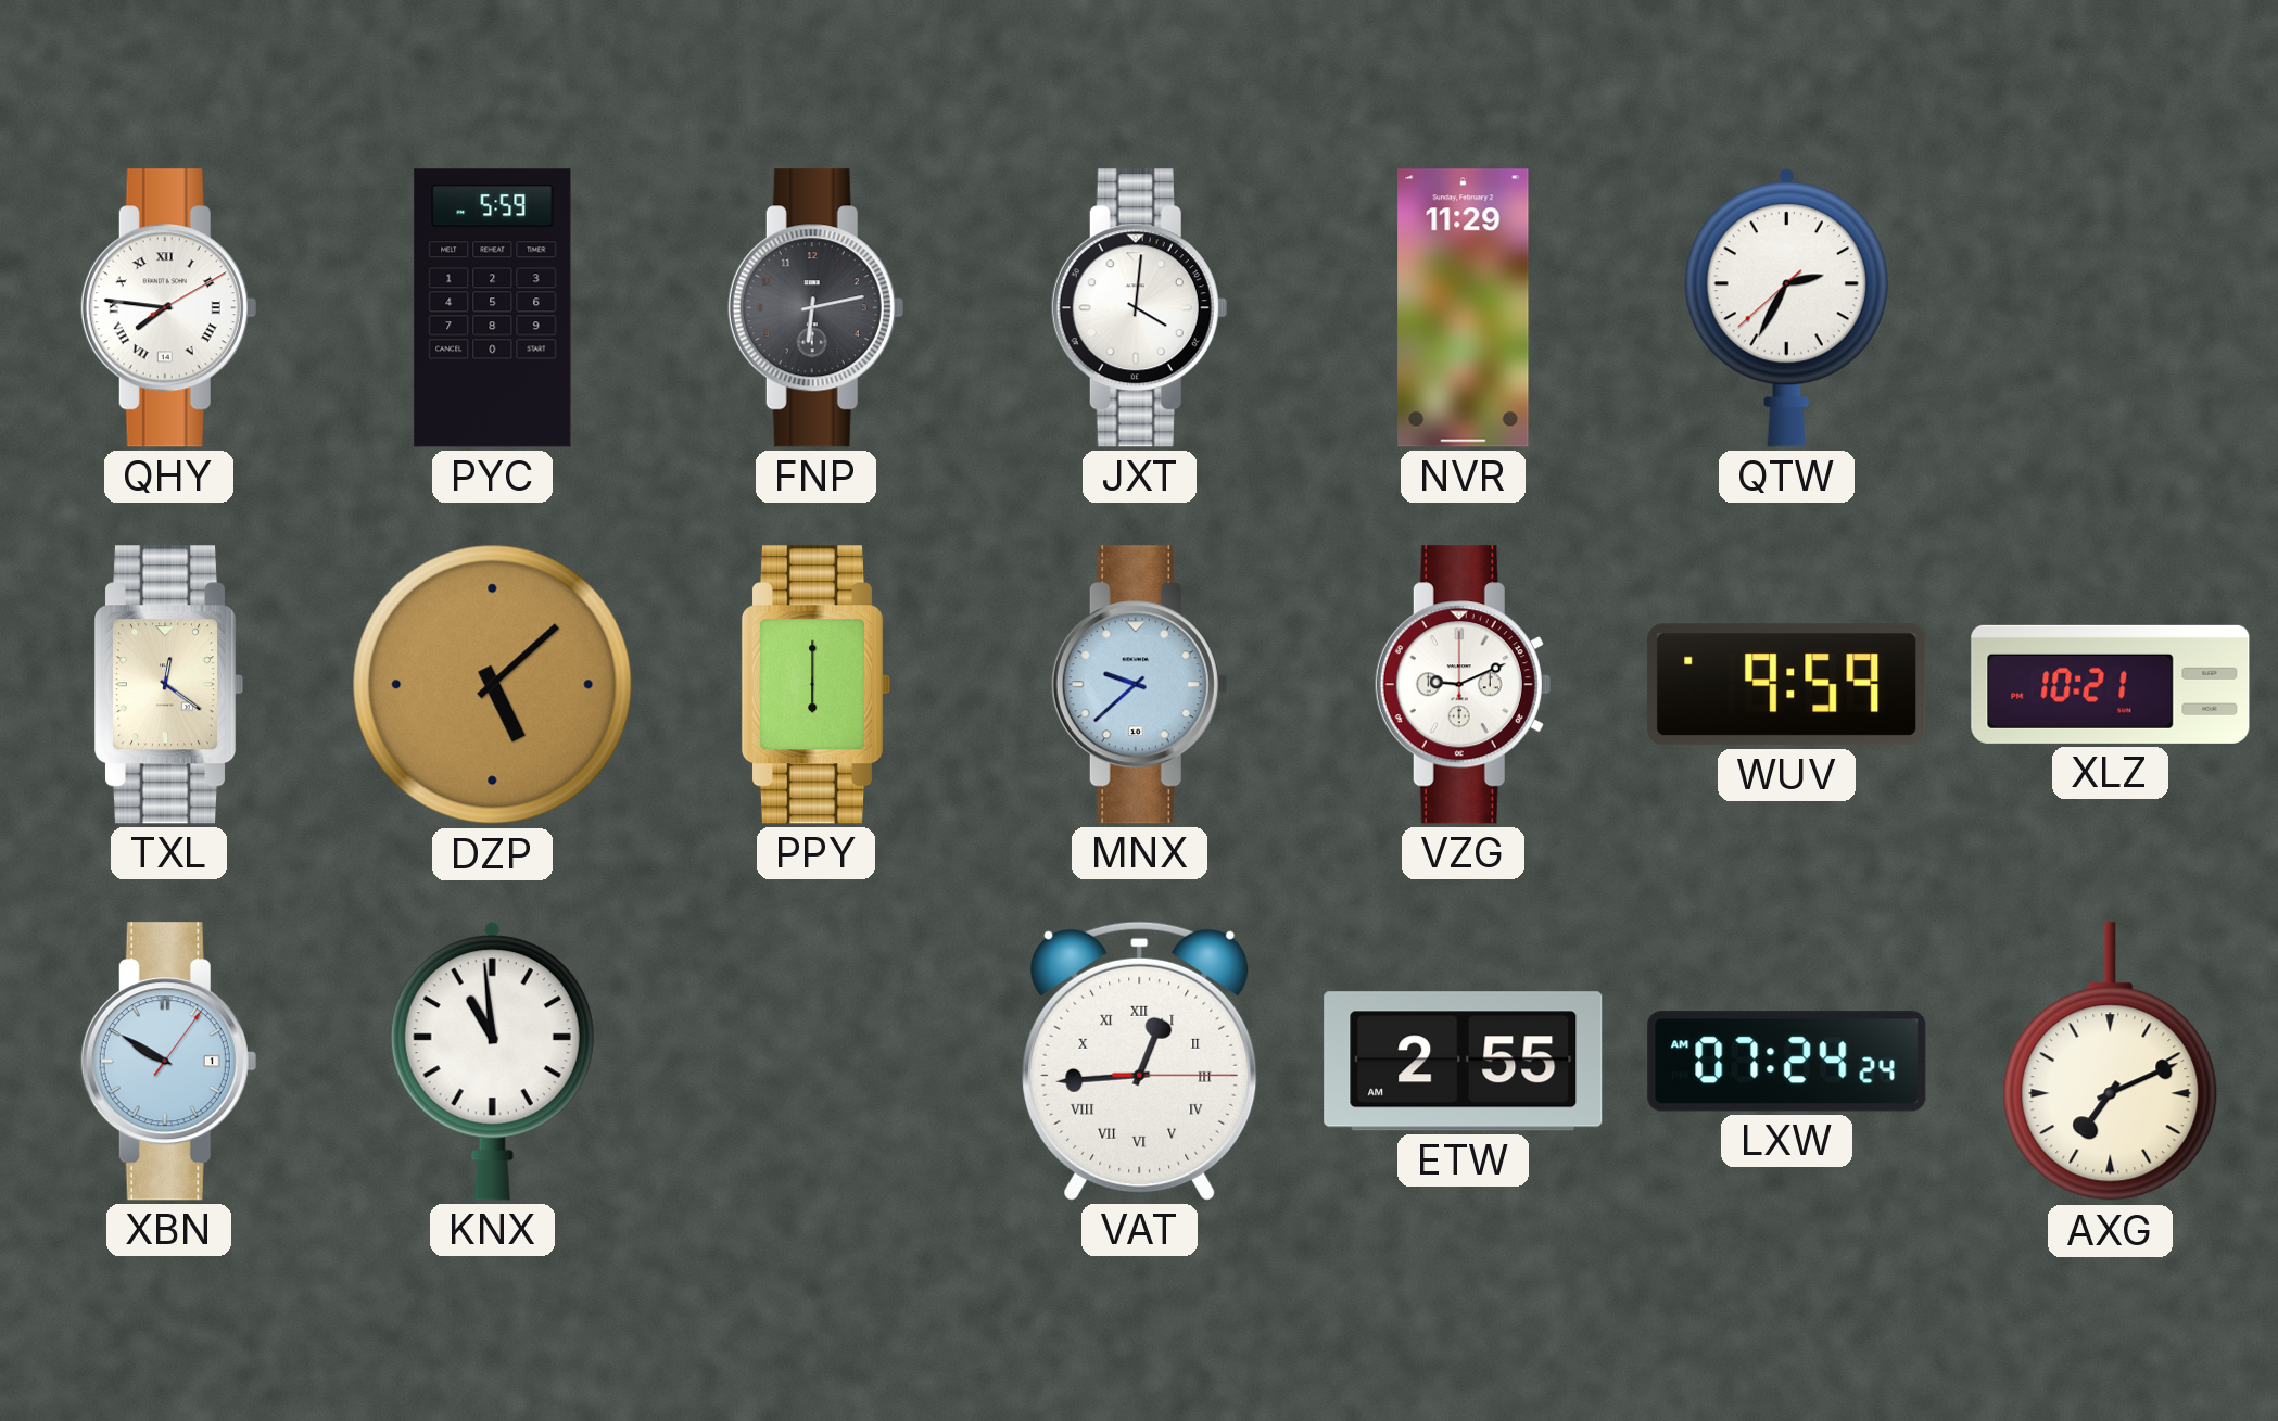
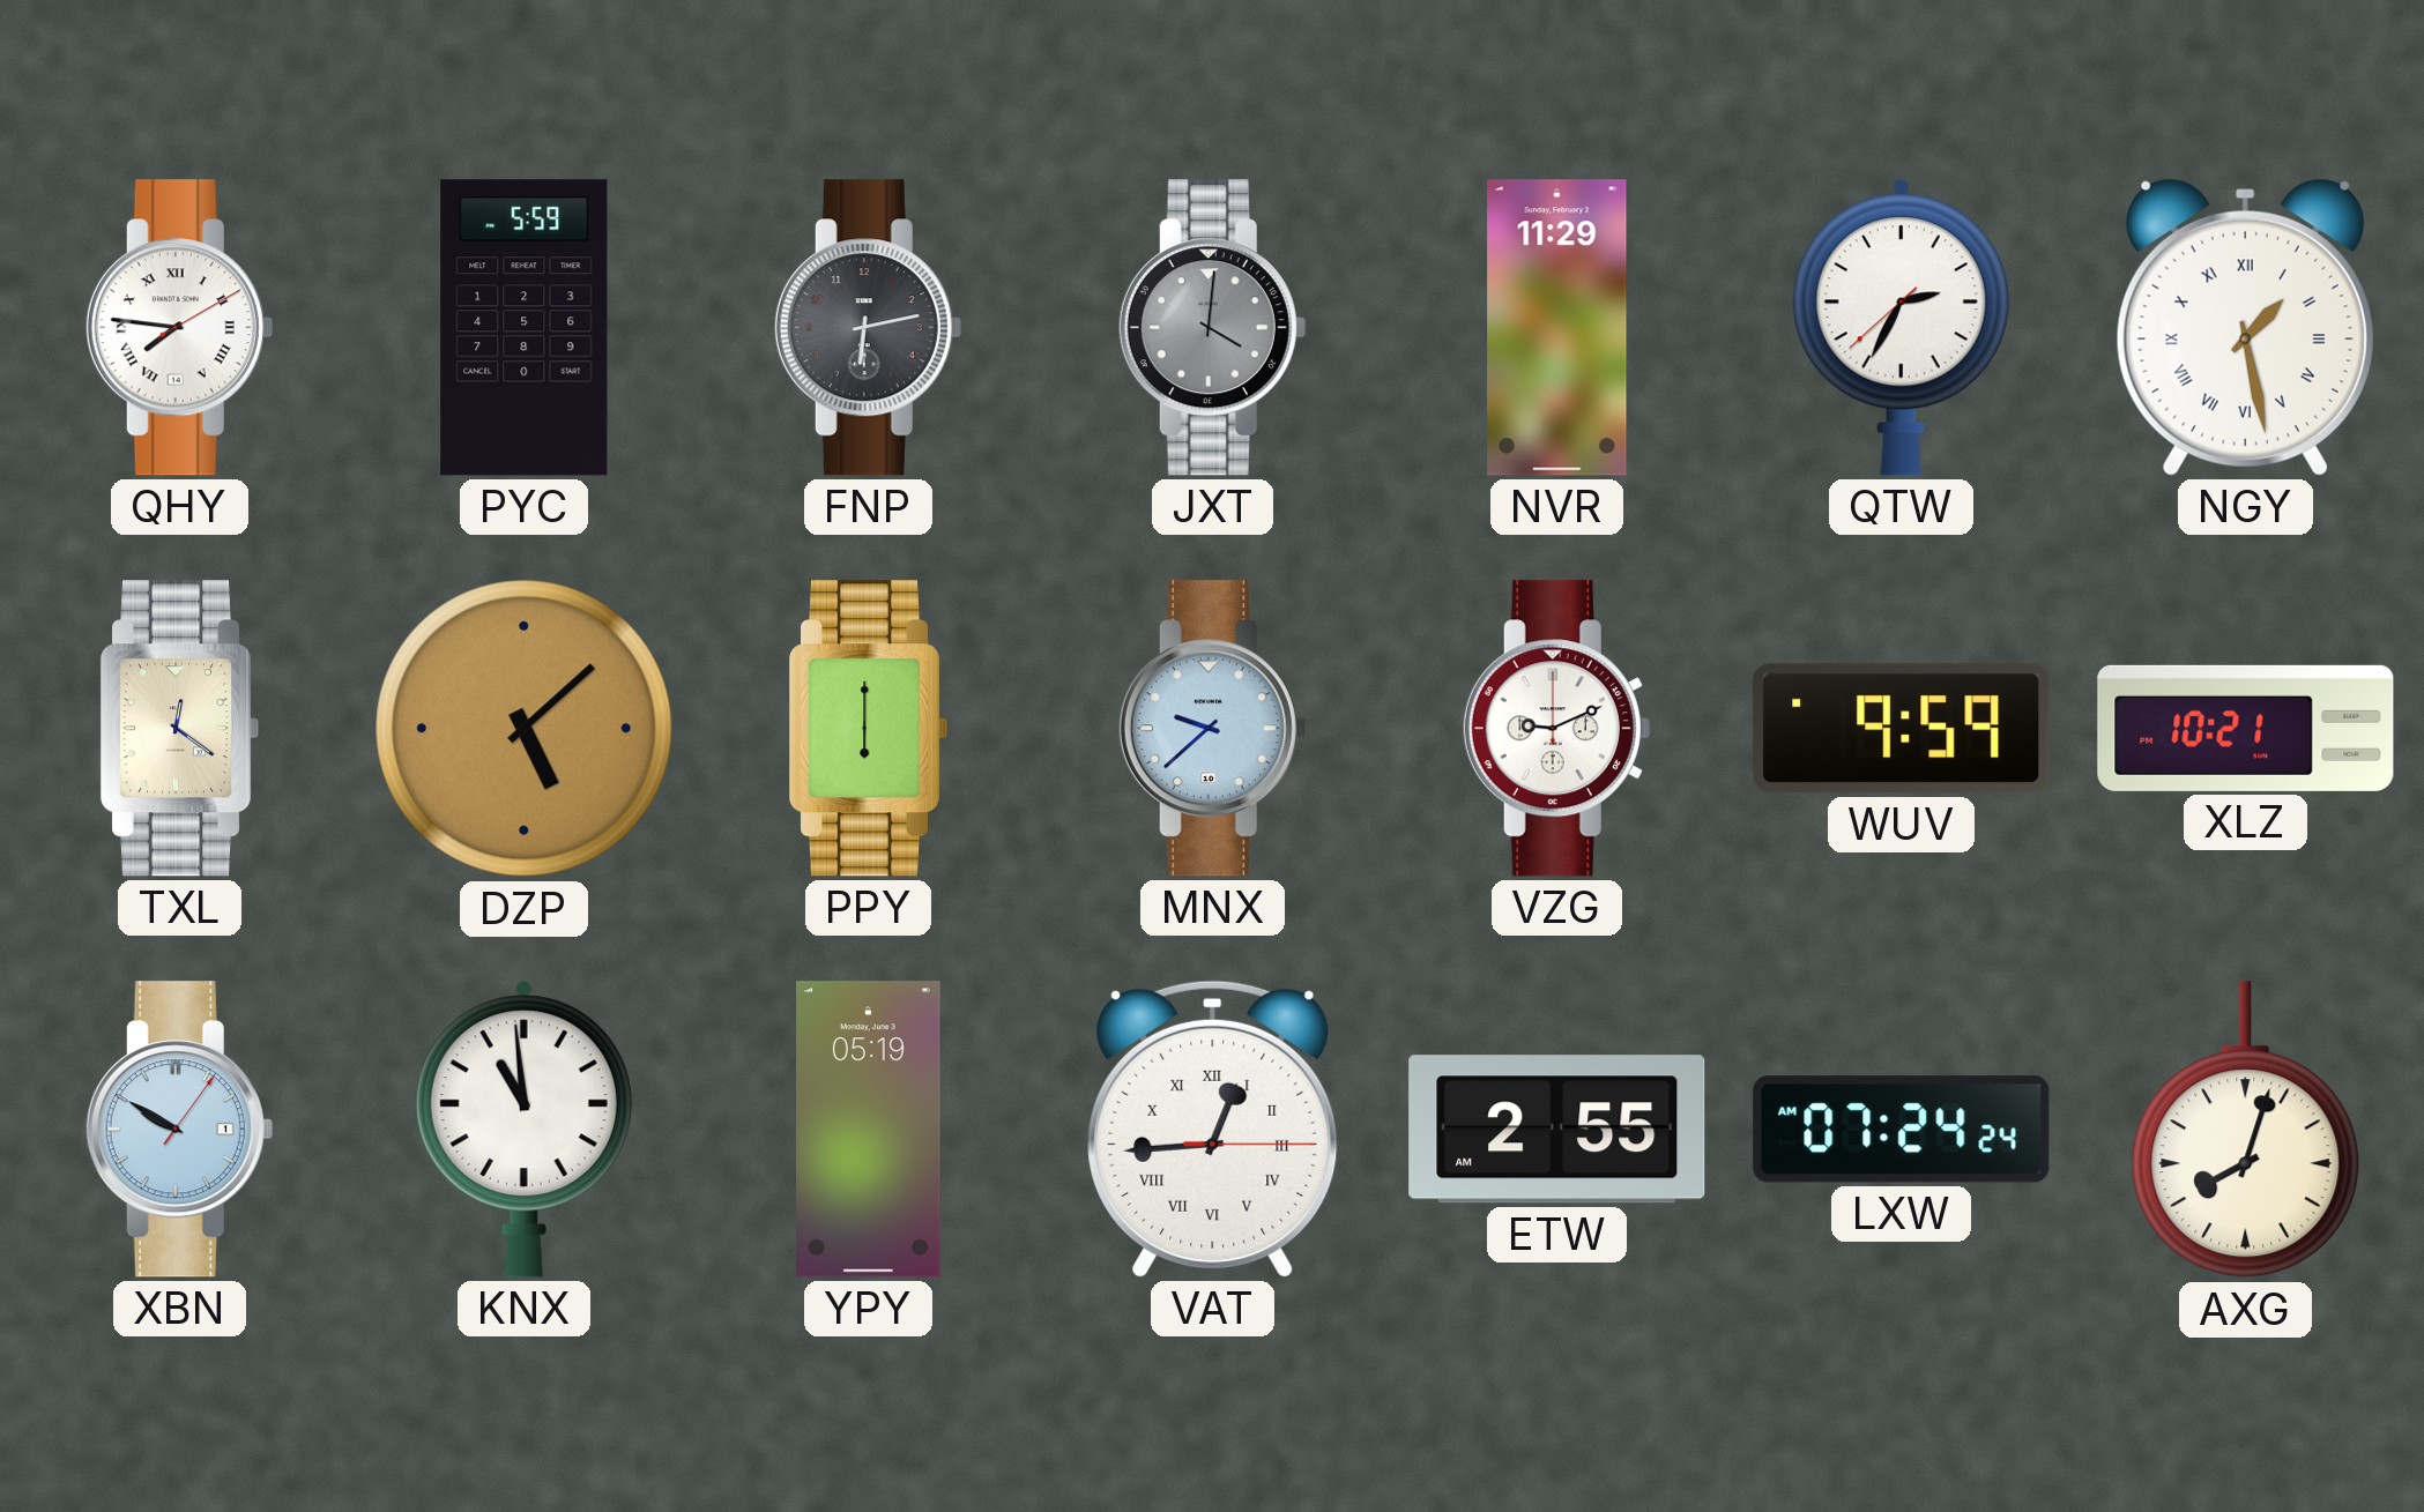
JXT dial: white -> grey (1212, 328)
NGY: none -> 1:28 (2245, 327)
YPY: none -> 05:19 (869, 1130)
AXG: 7:11 -> 8:03 (2246, 1130)
